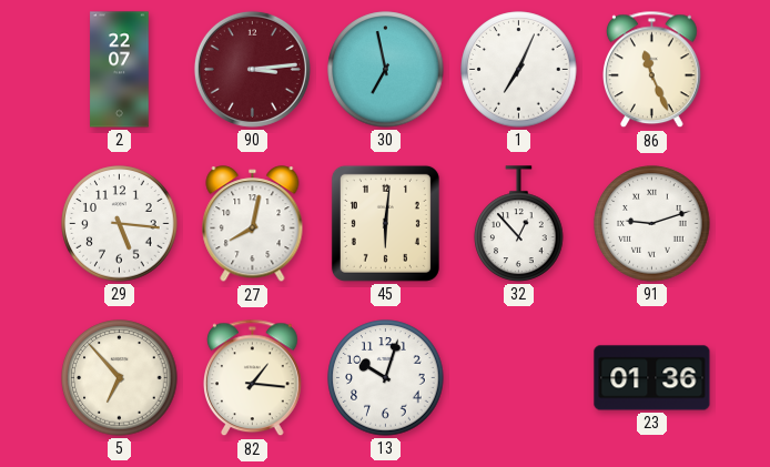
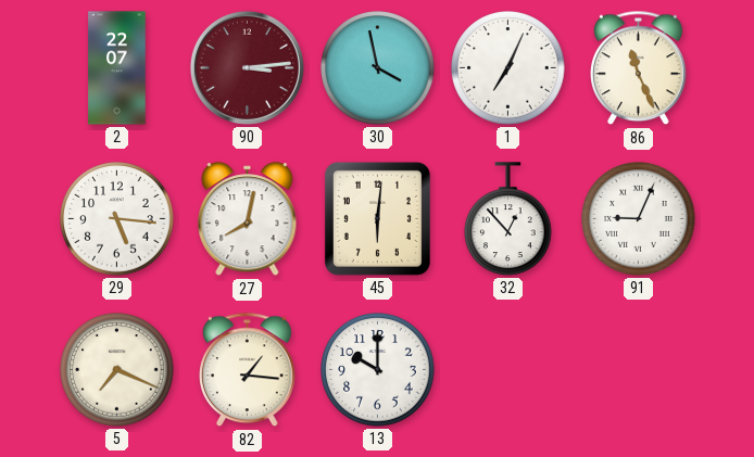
30: 6:58 -> 3:58 (378, 68)
91: 9:12 -> 9:04 (639, 219)
5: 6:53 -> 7:19 (117, 370)
13: 10:03 -> 10:00 (378, 370)
23: 01:36 -> none (652, 378)
